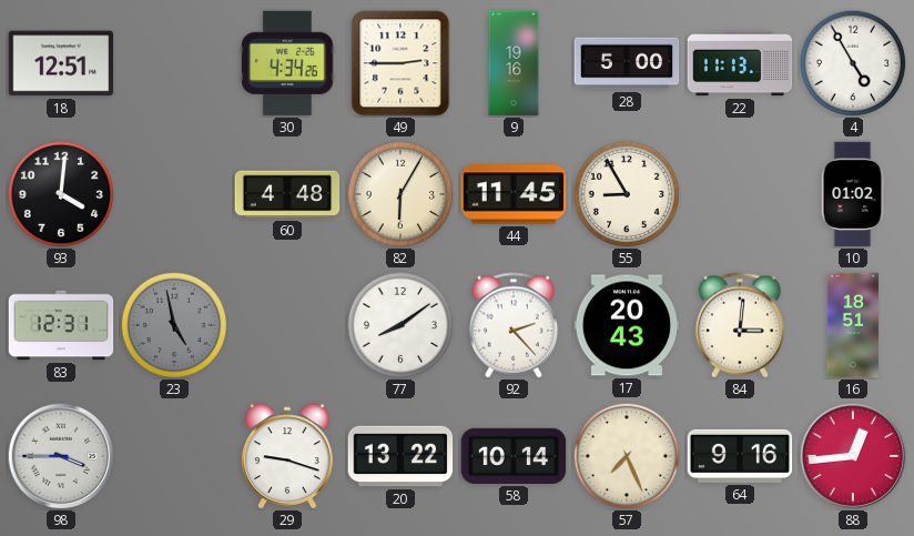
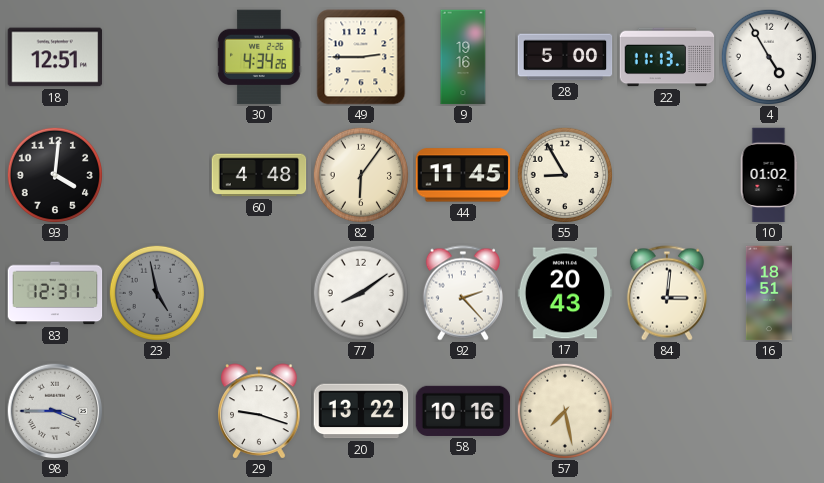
82: 6:05 -> 6:06 (360, 174)
58: 10:14 -> 10:16 (463, 411)
57: 7:26 -> 7:28 (564, 410)
64: 9:16 -> none (740, 456)
88: 12:44 -> none (853, 456)
